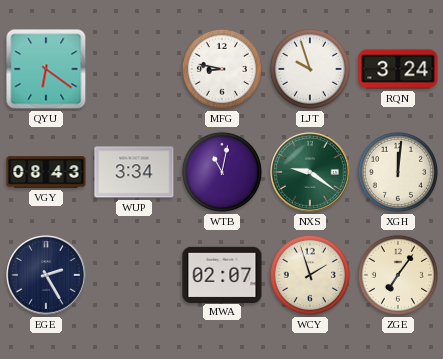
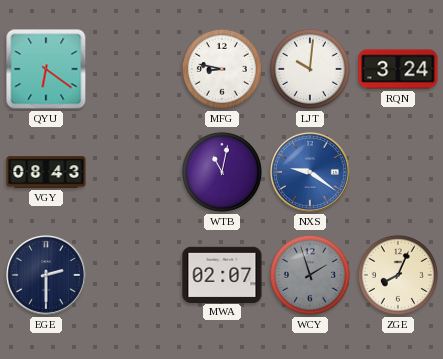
LJT: 9:57 -> 10:01 (310, 69)
WUP: 3:34 -> none (134, 172)
NXS dial: green -> blue (311, 173)
XGH: 12:01 -> none (398, 172)
EGE: 2:25 -> 2:30 (47, 276)
WCY dial: cream -> grey (310, 275)
ZGE: 7:06 -> 8:04 (398, 275)
